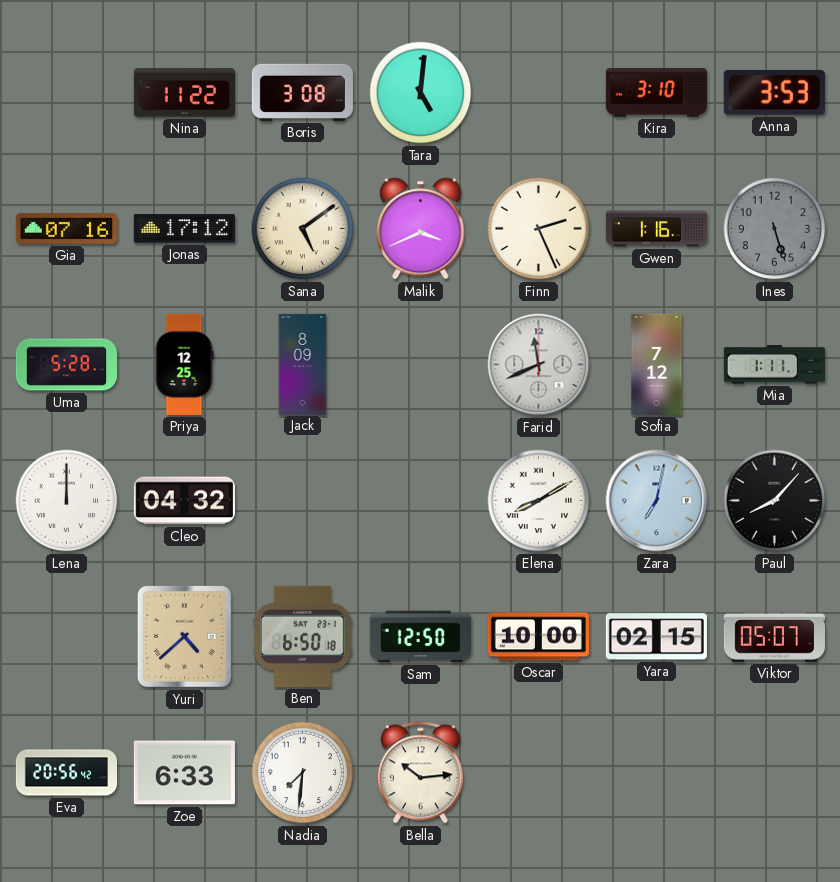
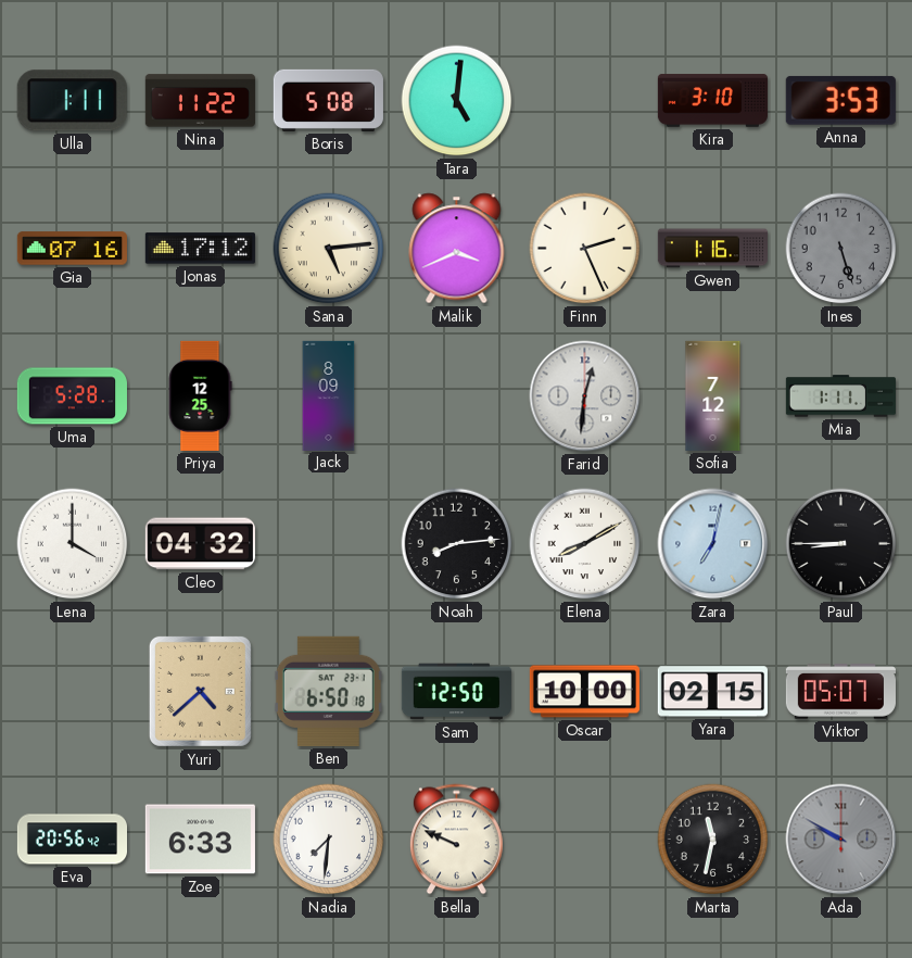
Ulla: none -> 1:11 (72, 101)
Boris: 3:08 -> 5:08 (328, 100)
Sana: 5:09 -> 5:14 (329, 249)
Farid: 11:41 -> 12:31 (585, 396)
Lena: 12:00 -> 4:00 (73, 544)
Noah: none -> 8:14 (457, 544)
Paul: 8:07 -> 8:45 (841, 544)
Bella: 10:14 -> 9:49 (456, 840)
Marta: none -> 11:32 (713, 840)
Ada: none -> 9:50 (841, 840)
